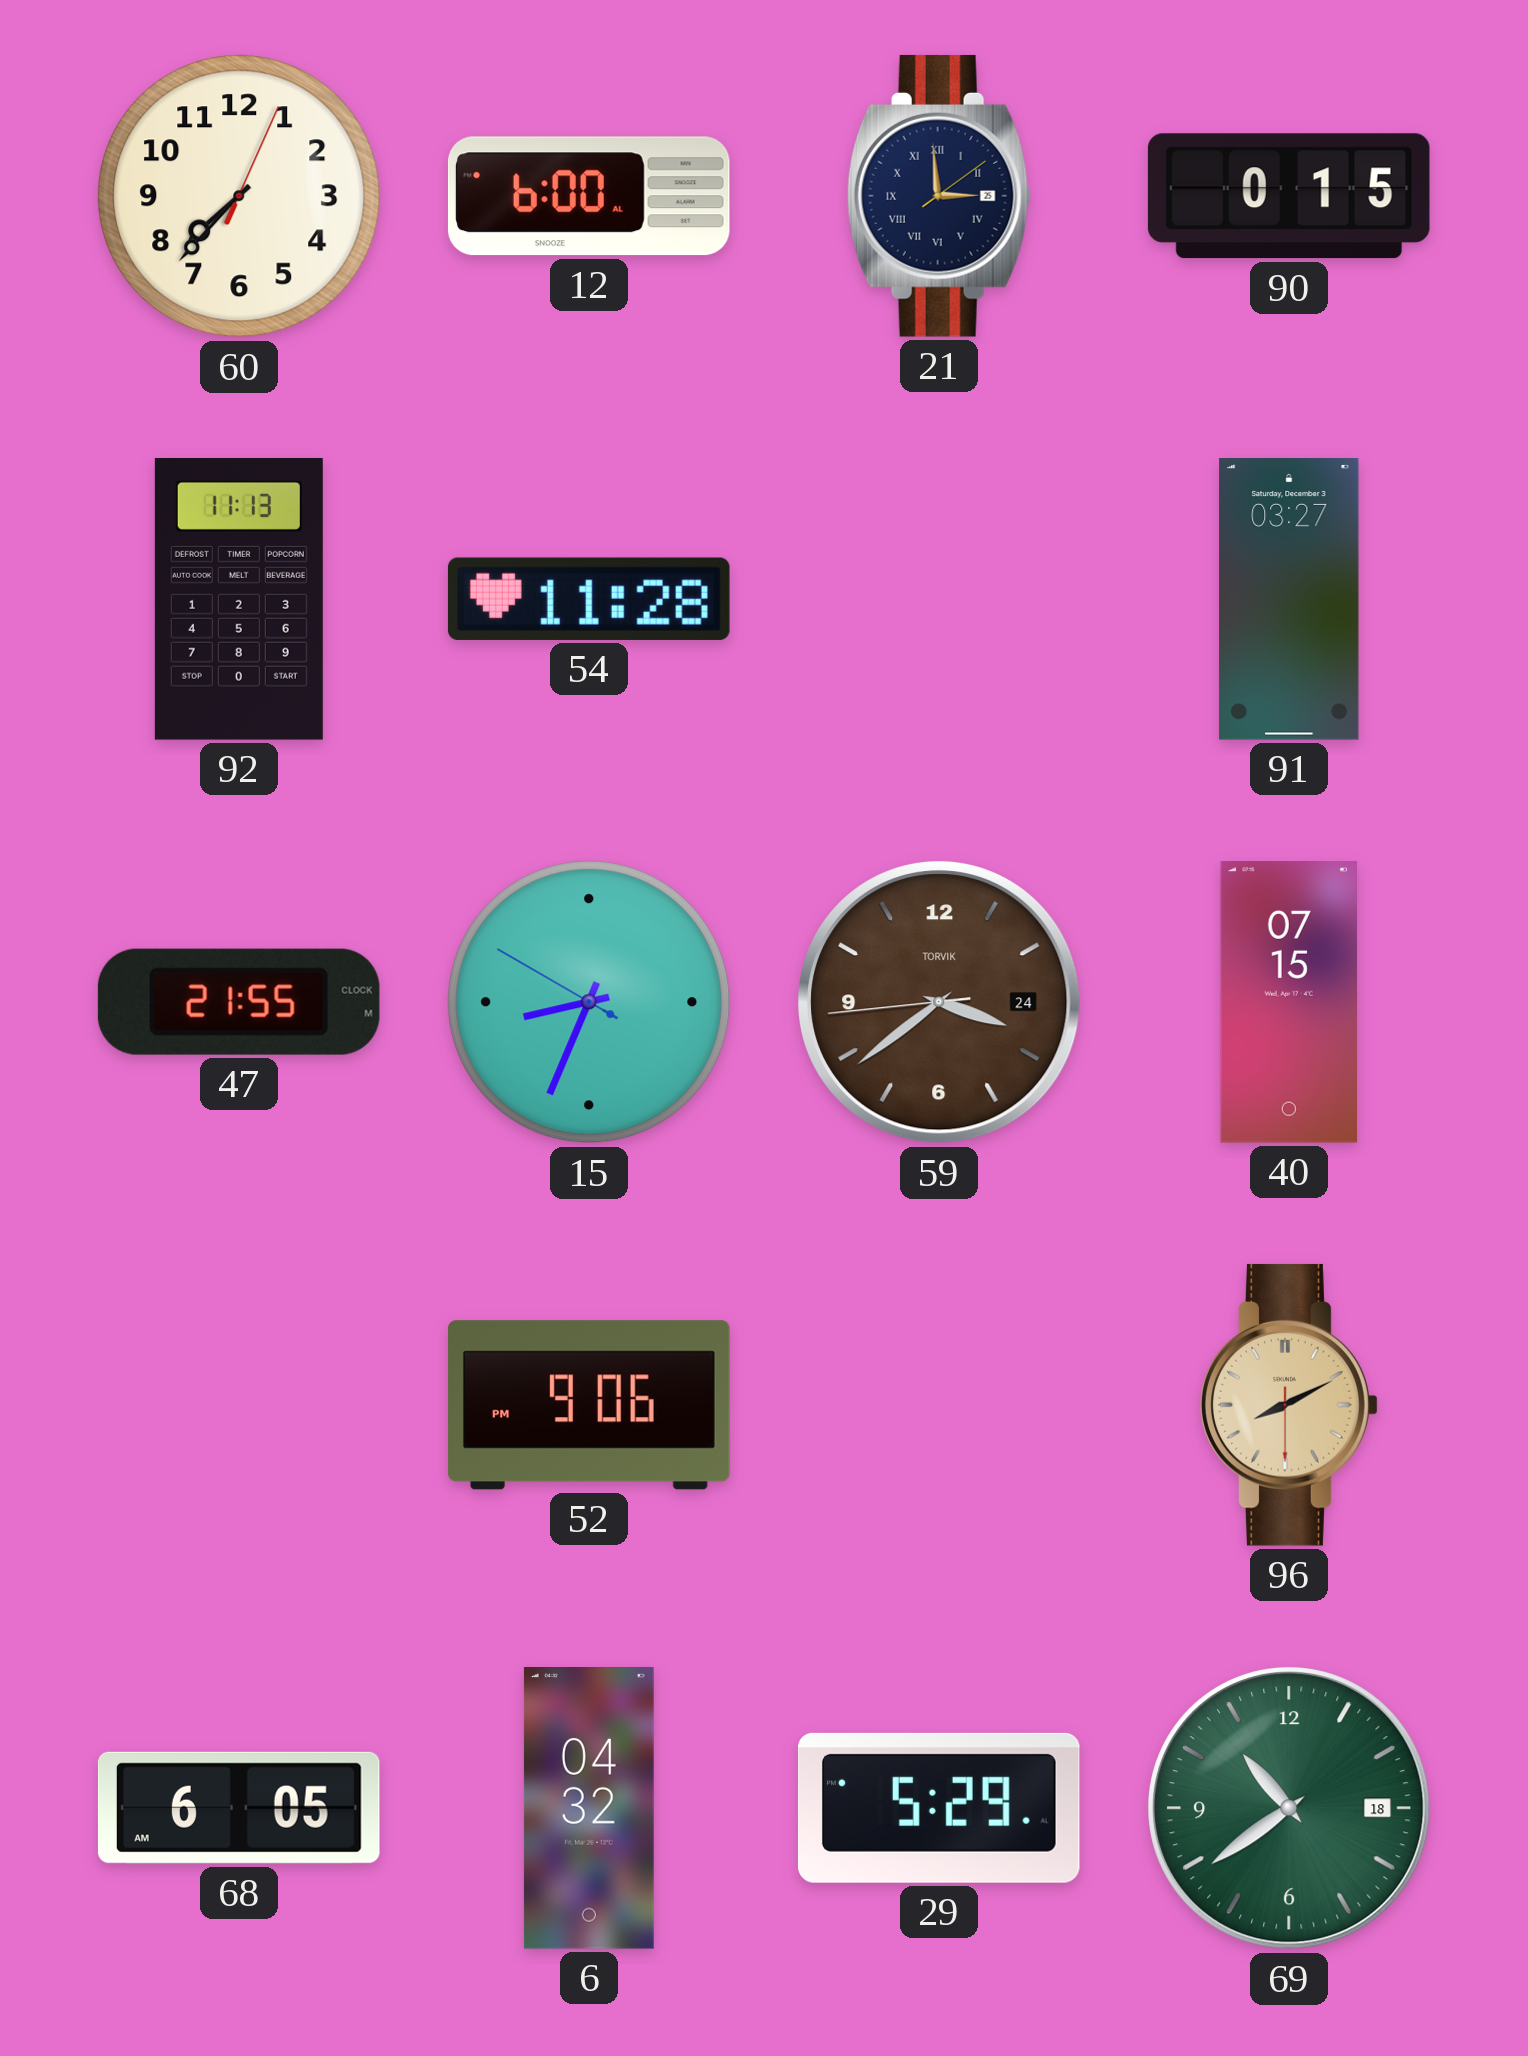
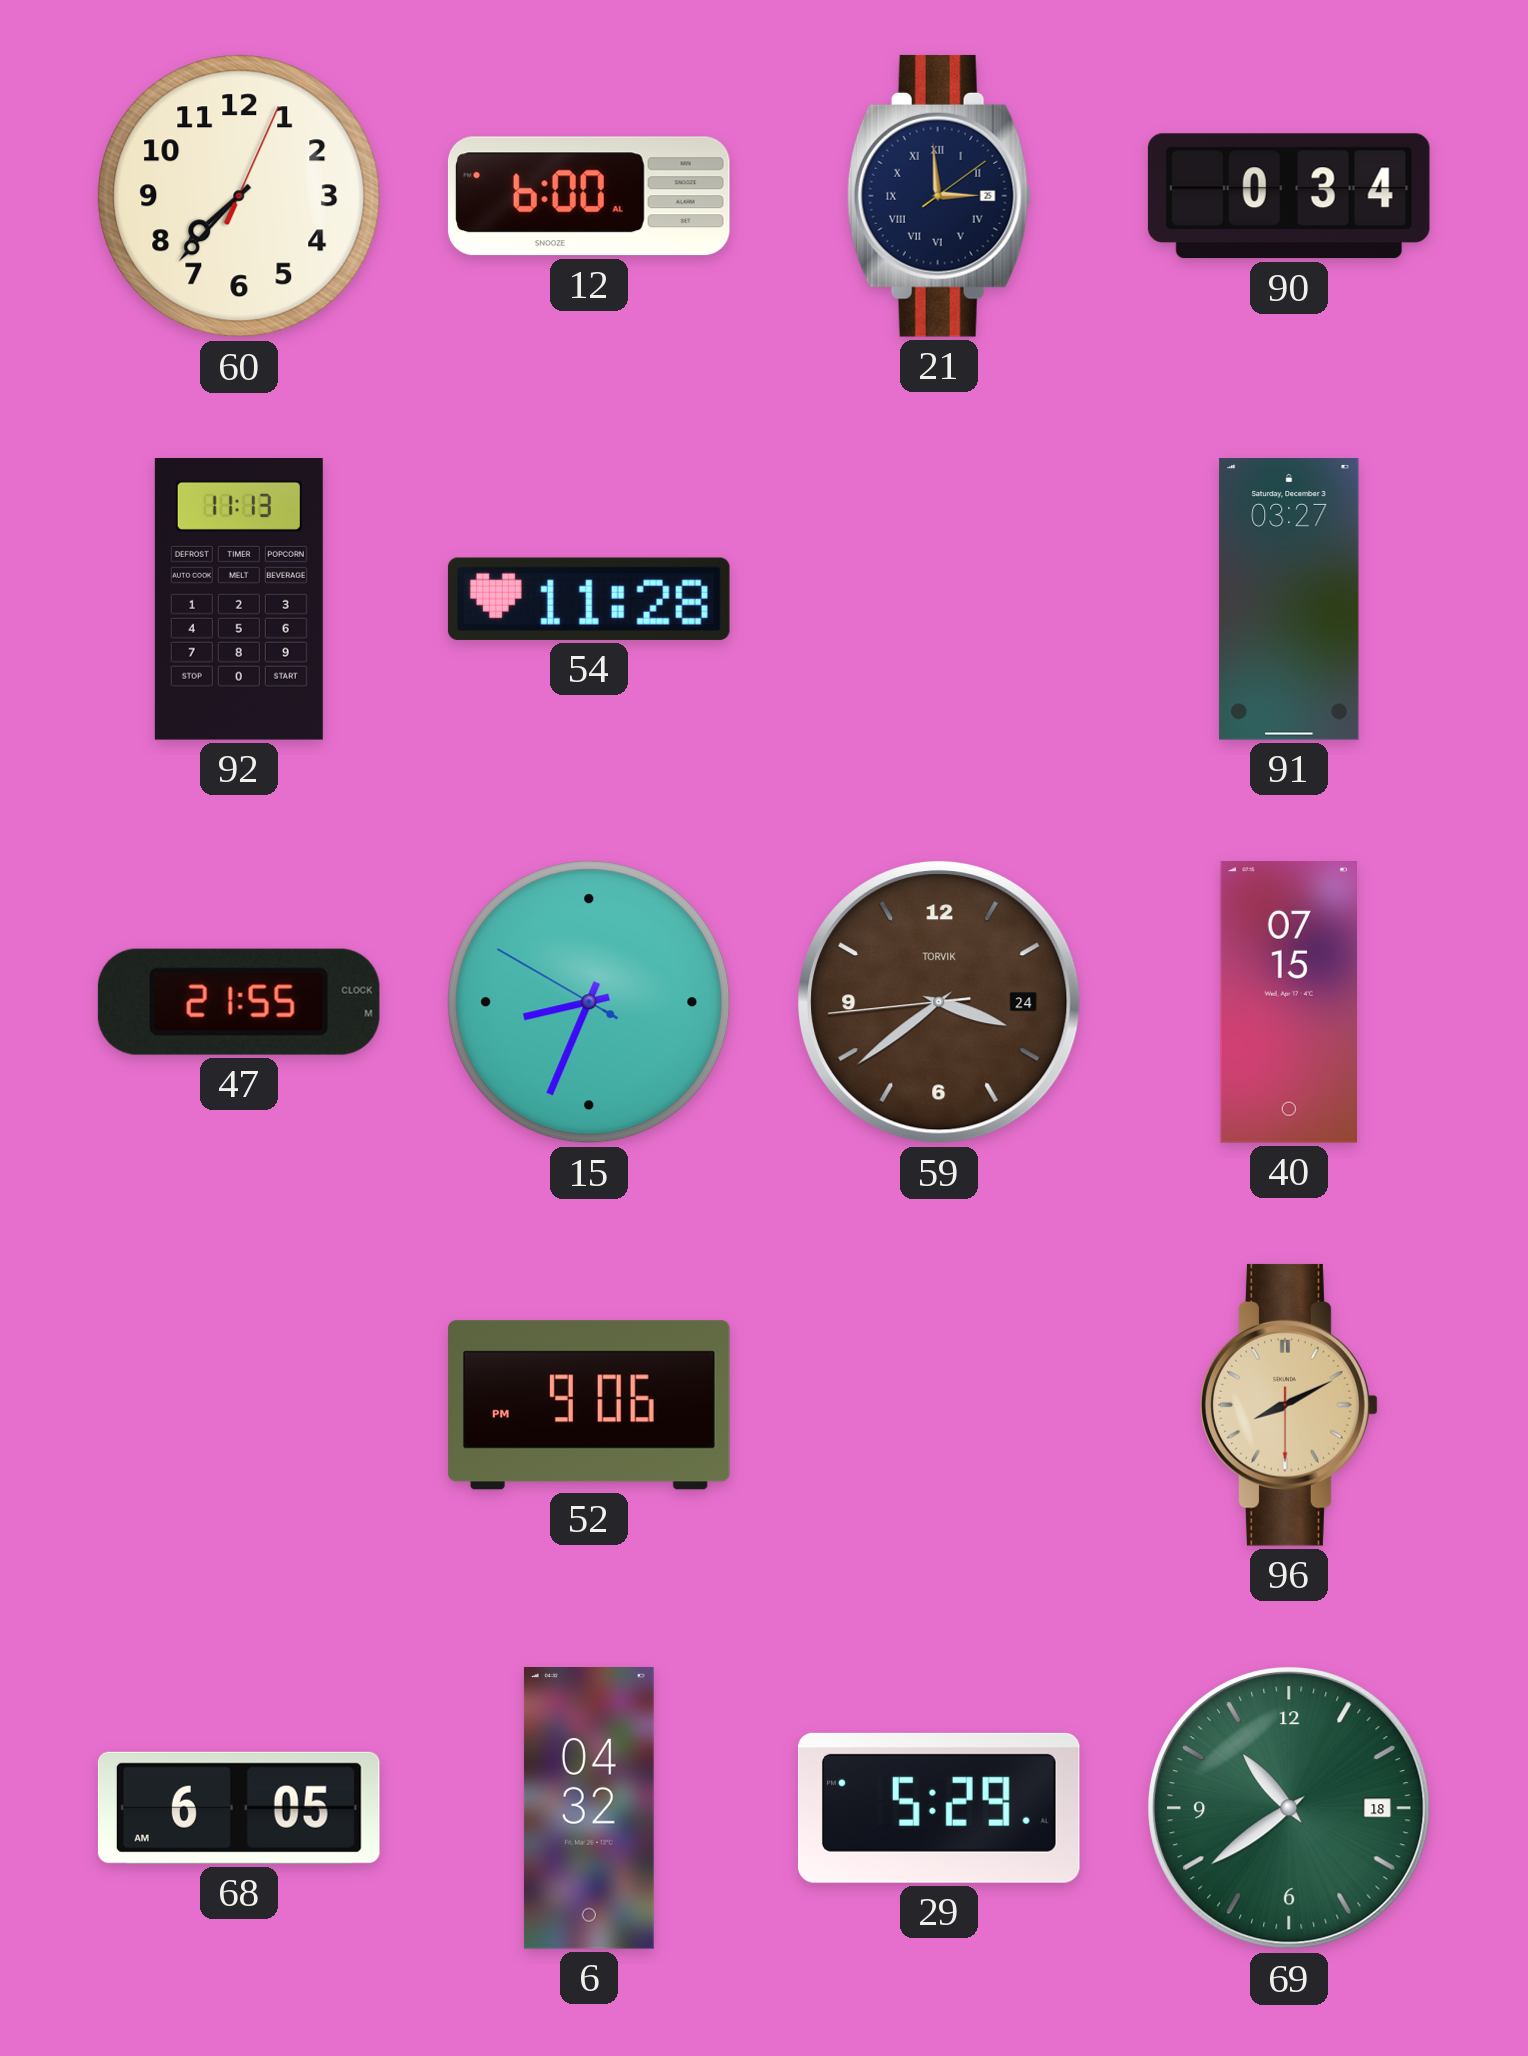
90: 0:15 -> 0:34 (1289, 196)
